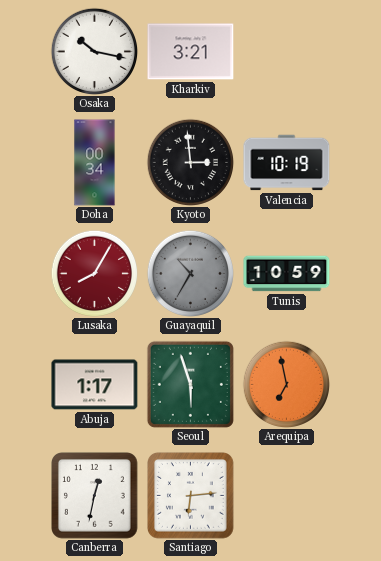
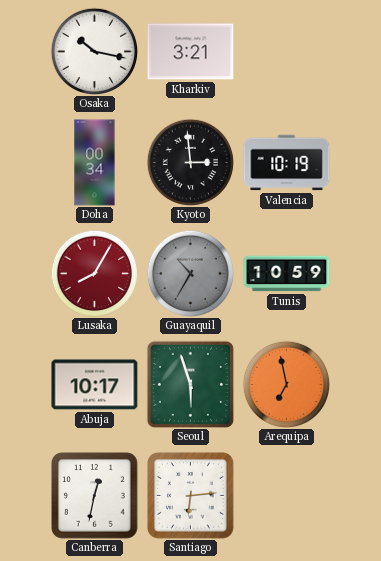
Abuja: 1:17 -> 10:17 (95, 385)
